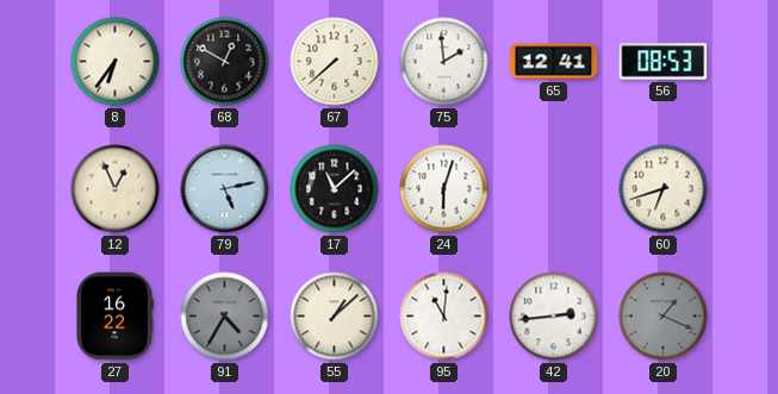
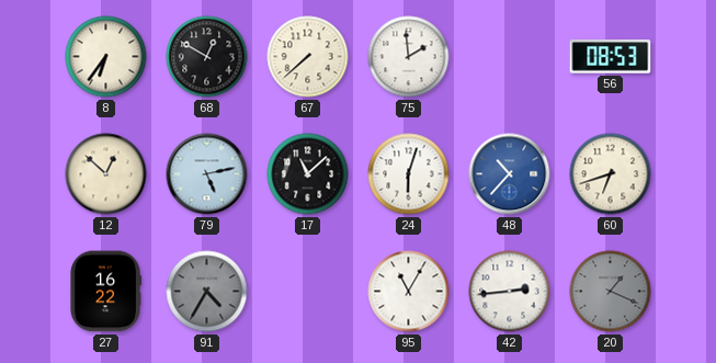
65: 12:41 -> none (554, 62)
12: 12:56 -> 12:52 (106, 174)
48: none -> 10:37 (510, 174)
55: 1:08 -> none (335, 317)
95: 11:01 -> 11:05 (409, 292)
